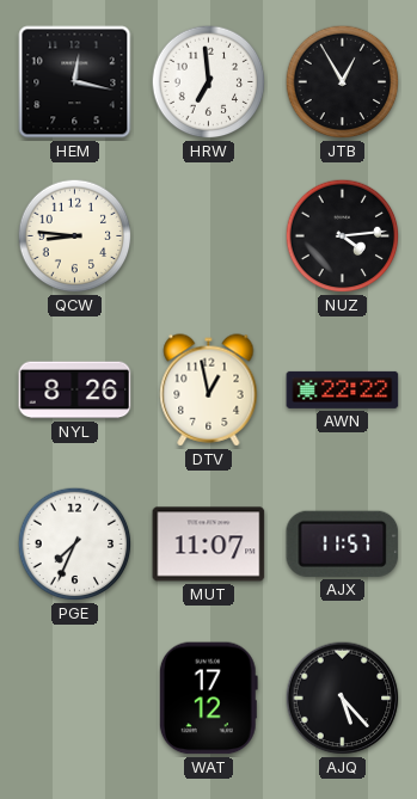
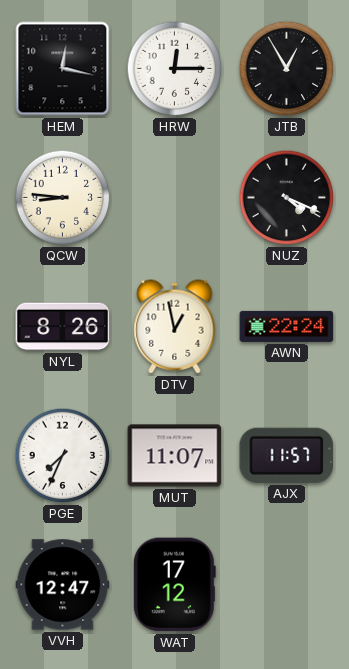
HRW: 6:59 -> 12:15 (175, 69)
NUZ: 4:14 -> 4:19 (287, 198)
AWN: 22:22 -> 22:24 (287, 326)
VVH: none -> 12:47 (63, 585)
AJQ: 5:23 -> none (343, 699)
